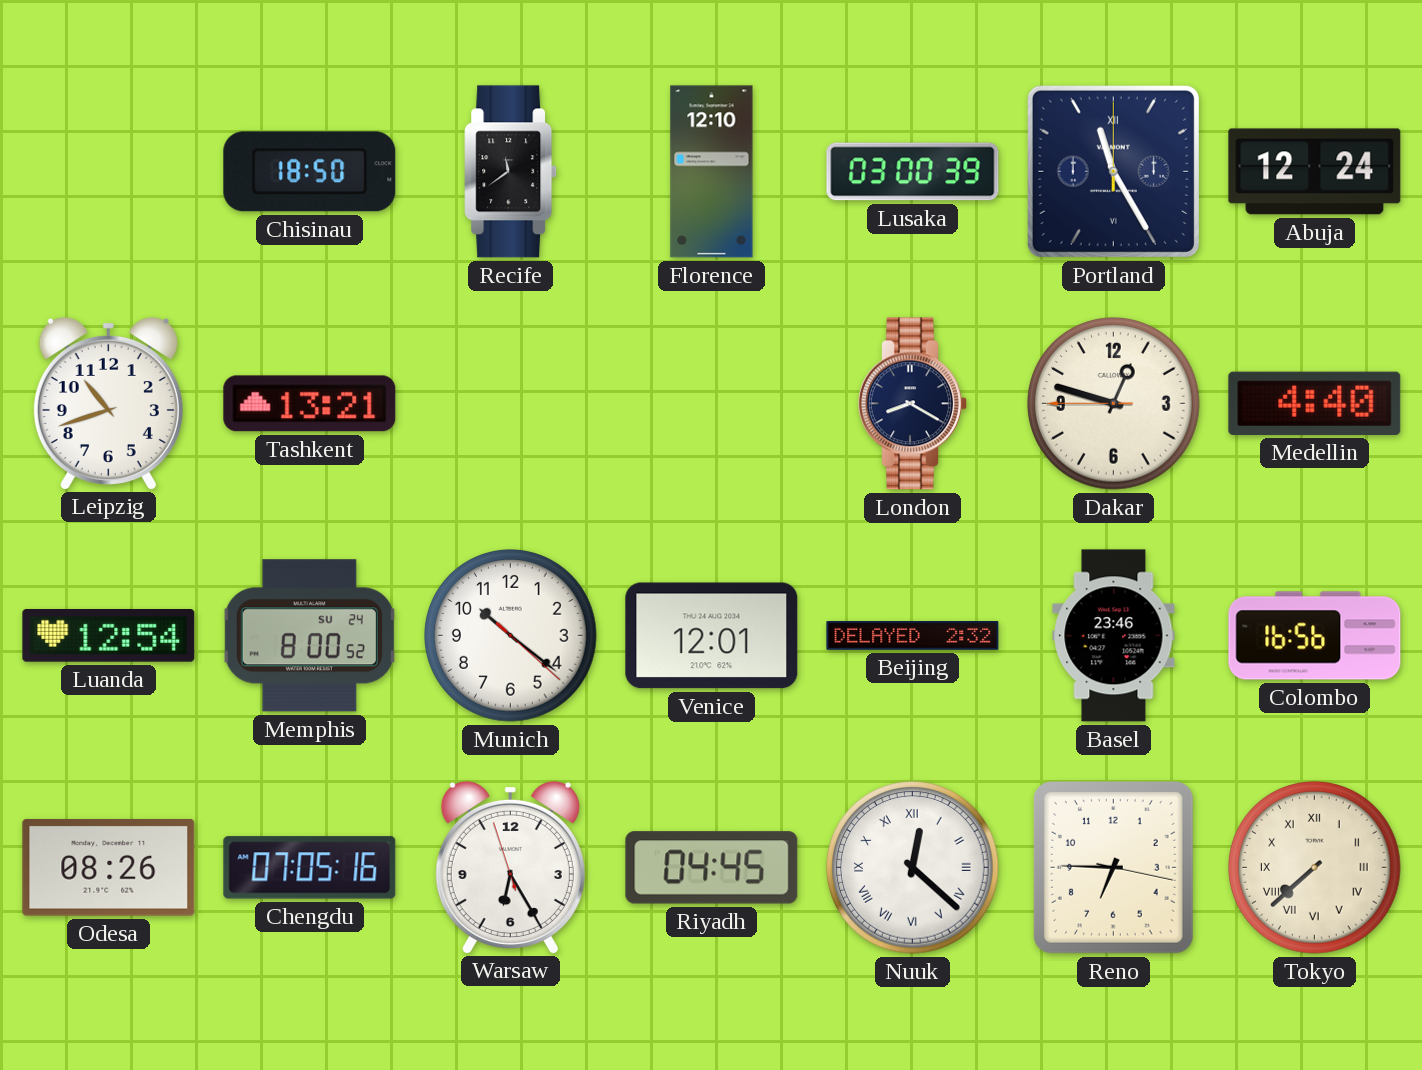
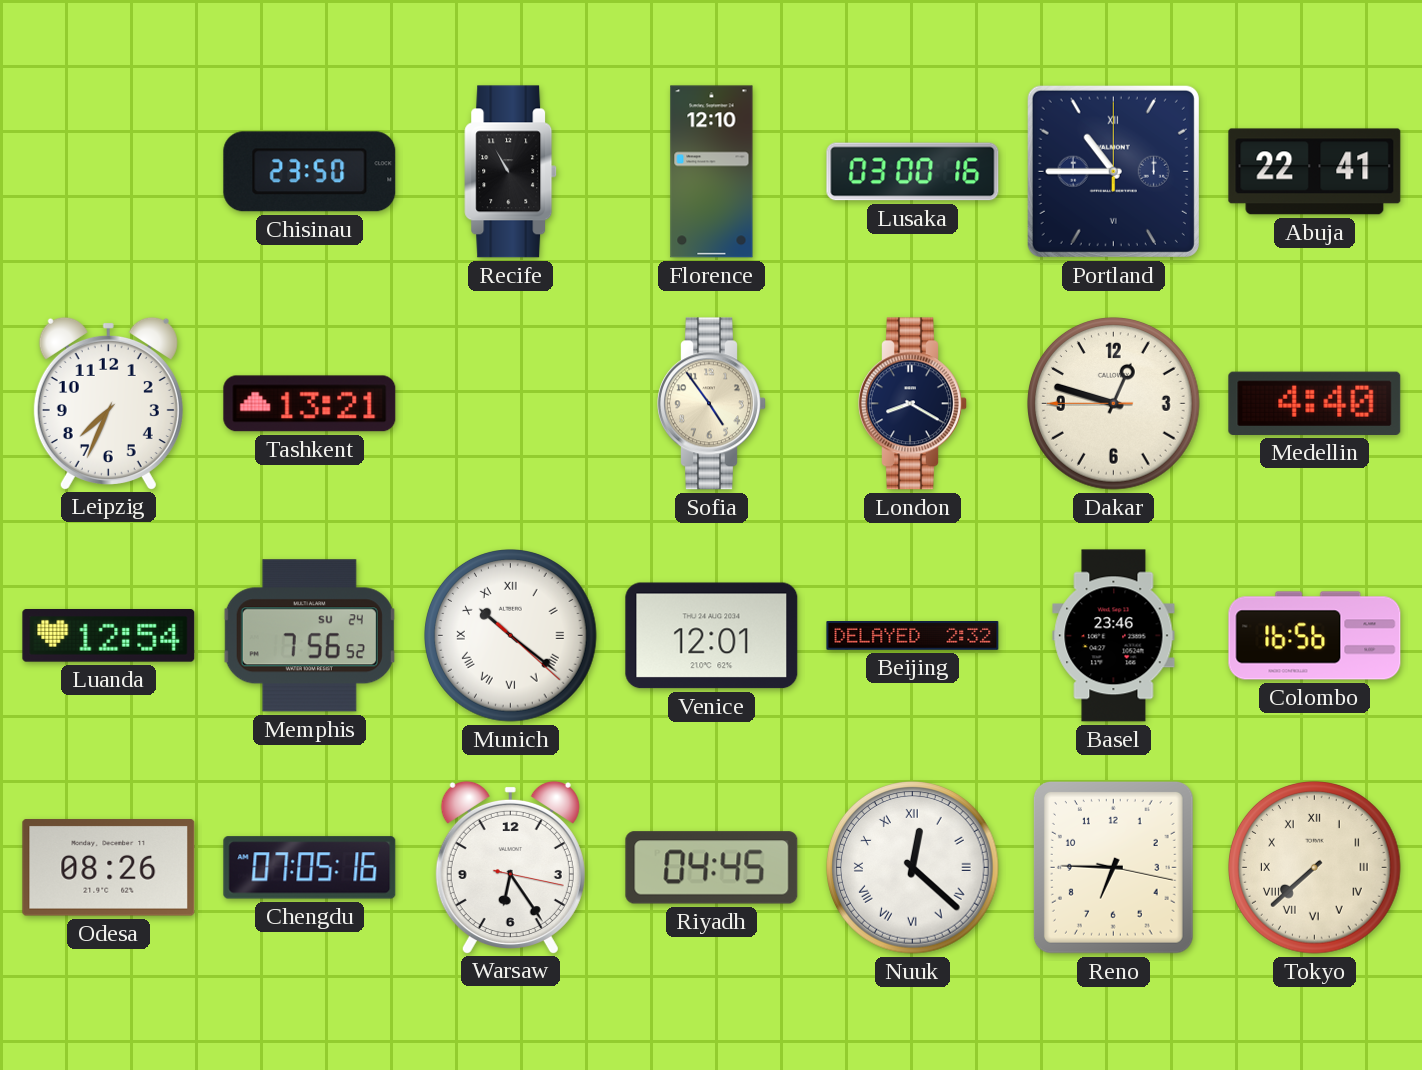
Chisinau: 18:50 -> 23:50 (310, 172)
Recife: 11:39 -> 10:55 (511, 172)
Lusaka: 03:00:39 -> 03:00:16 (913, 172)
Portland: 11:25 -> 10:45 (1113, 171)
Abuja: 12:24 -> 22:41 (1315, 172)
Leipzig: 10:42 -> 7:34 (108, 403)
Sofia: none -> 4:54 (712, 404)
Memphis: 8:00 -> 7:56 (309, 636)
Munich numerals: Arabic -> Roman (511, 636)
Warsaw: 6:24:57 -> 6:24:17 (510, 867)
